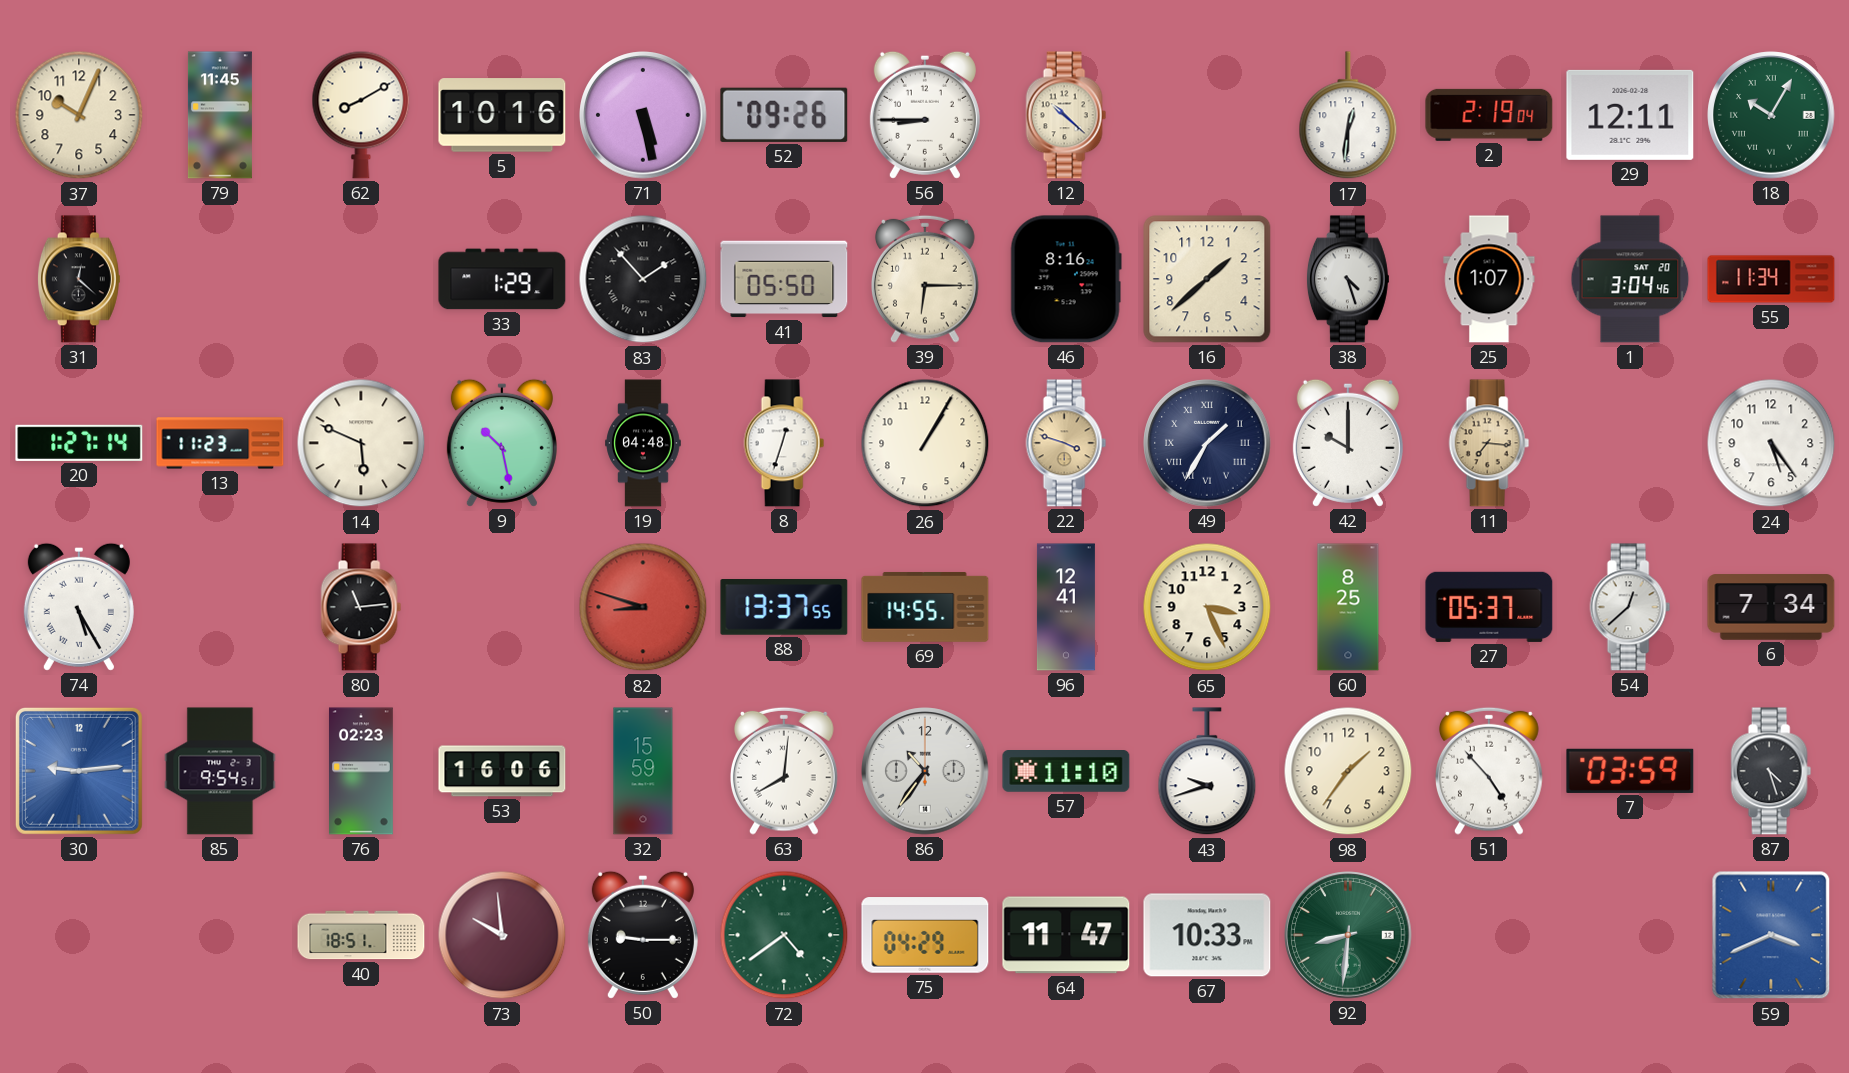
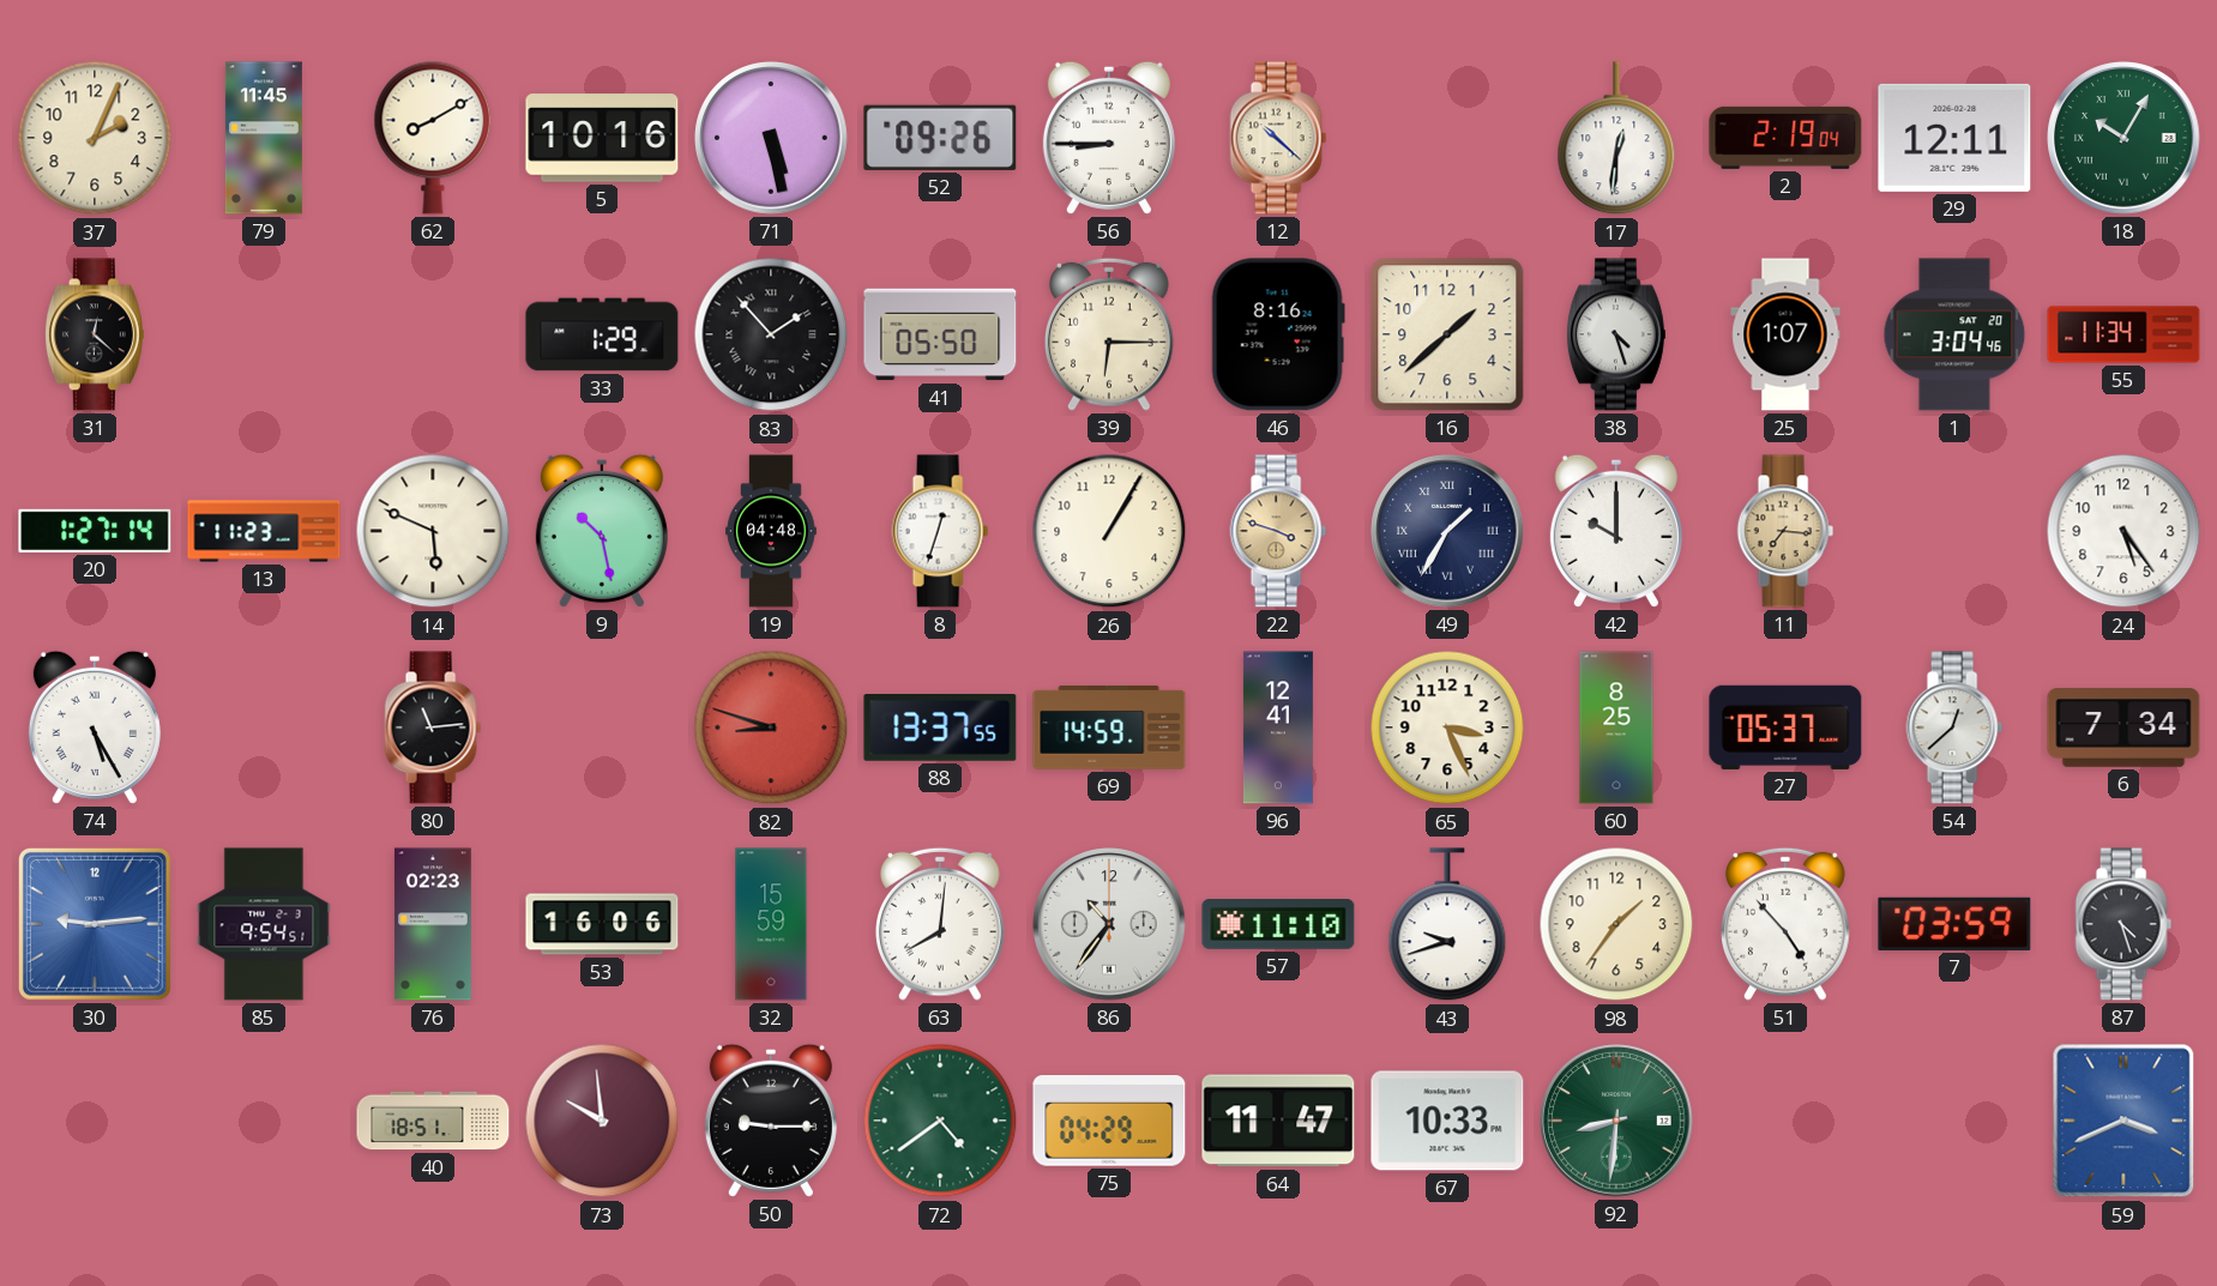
37: 10:04 -> 2:04 (95, 138)
69: 14:55 -> 14:59 (1109, 727)
